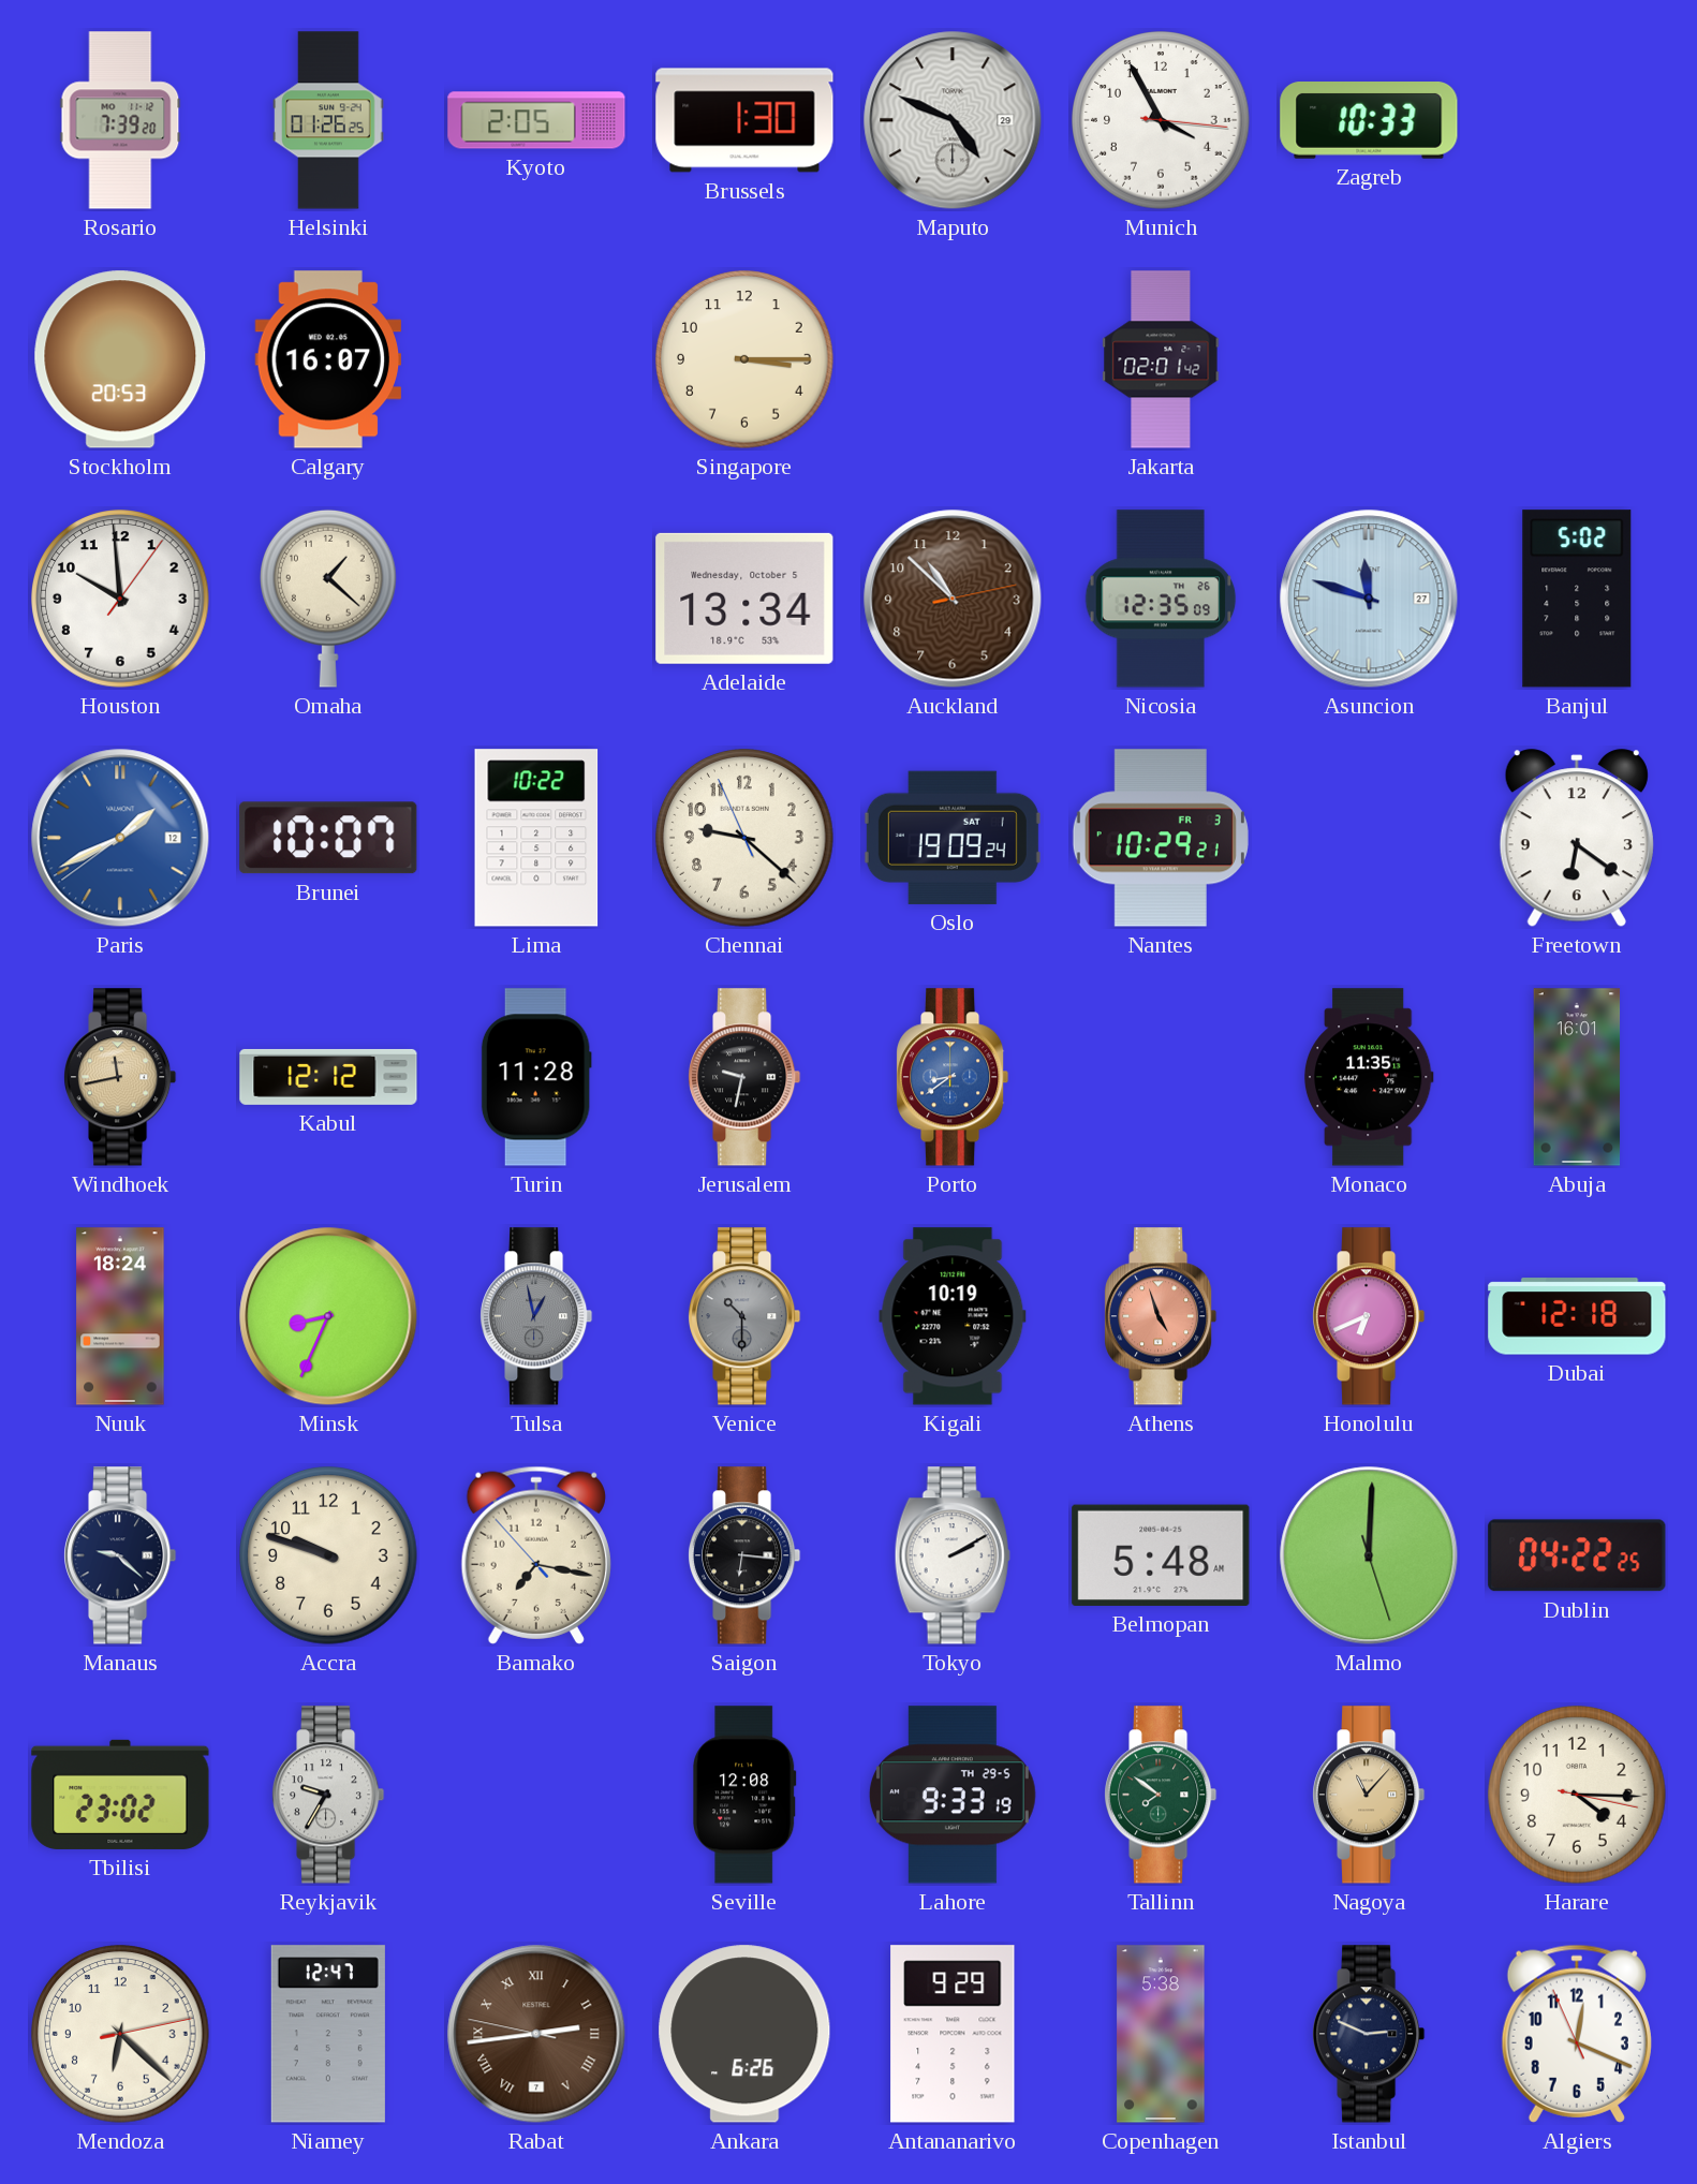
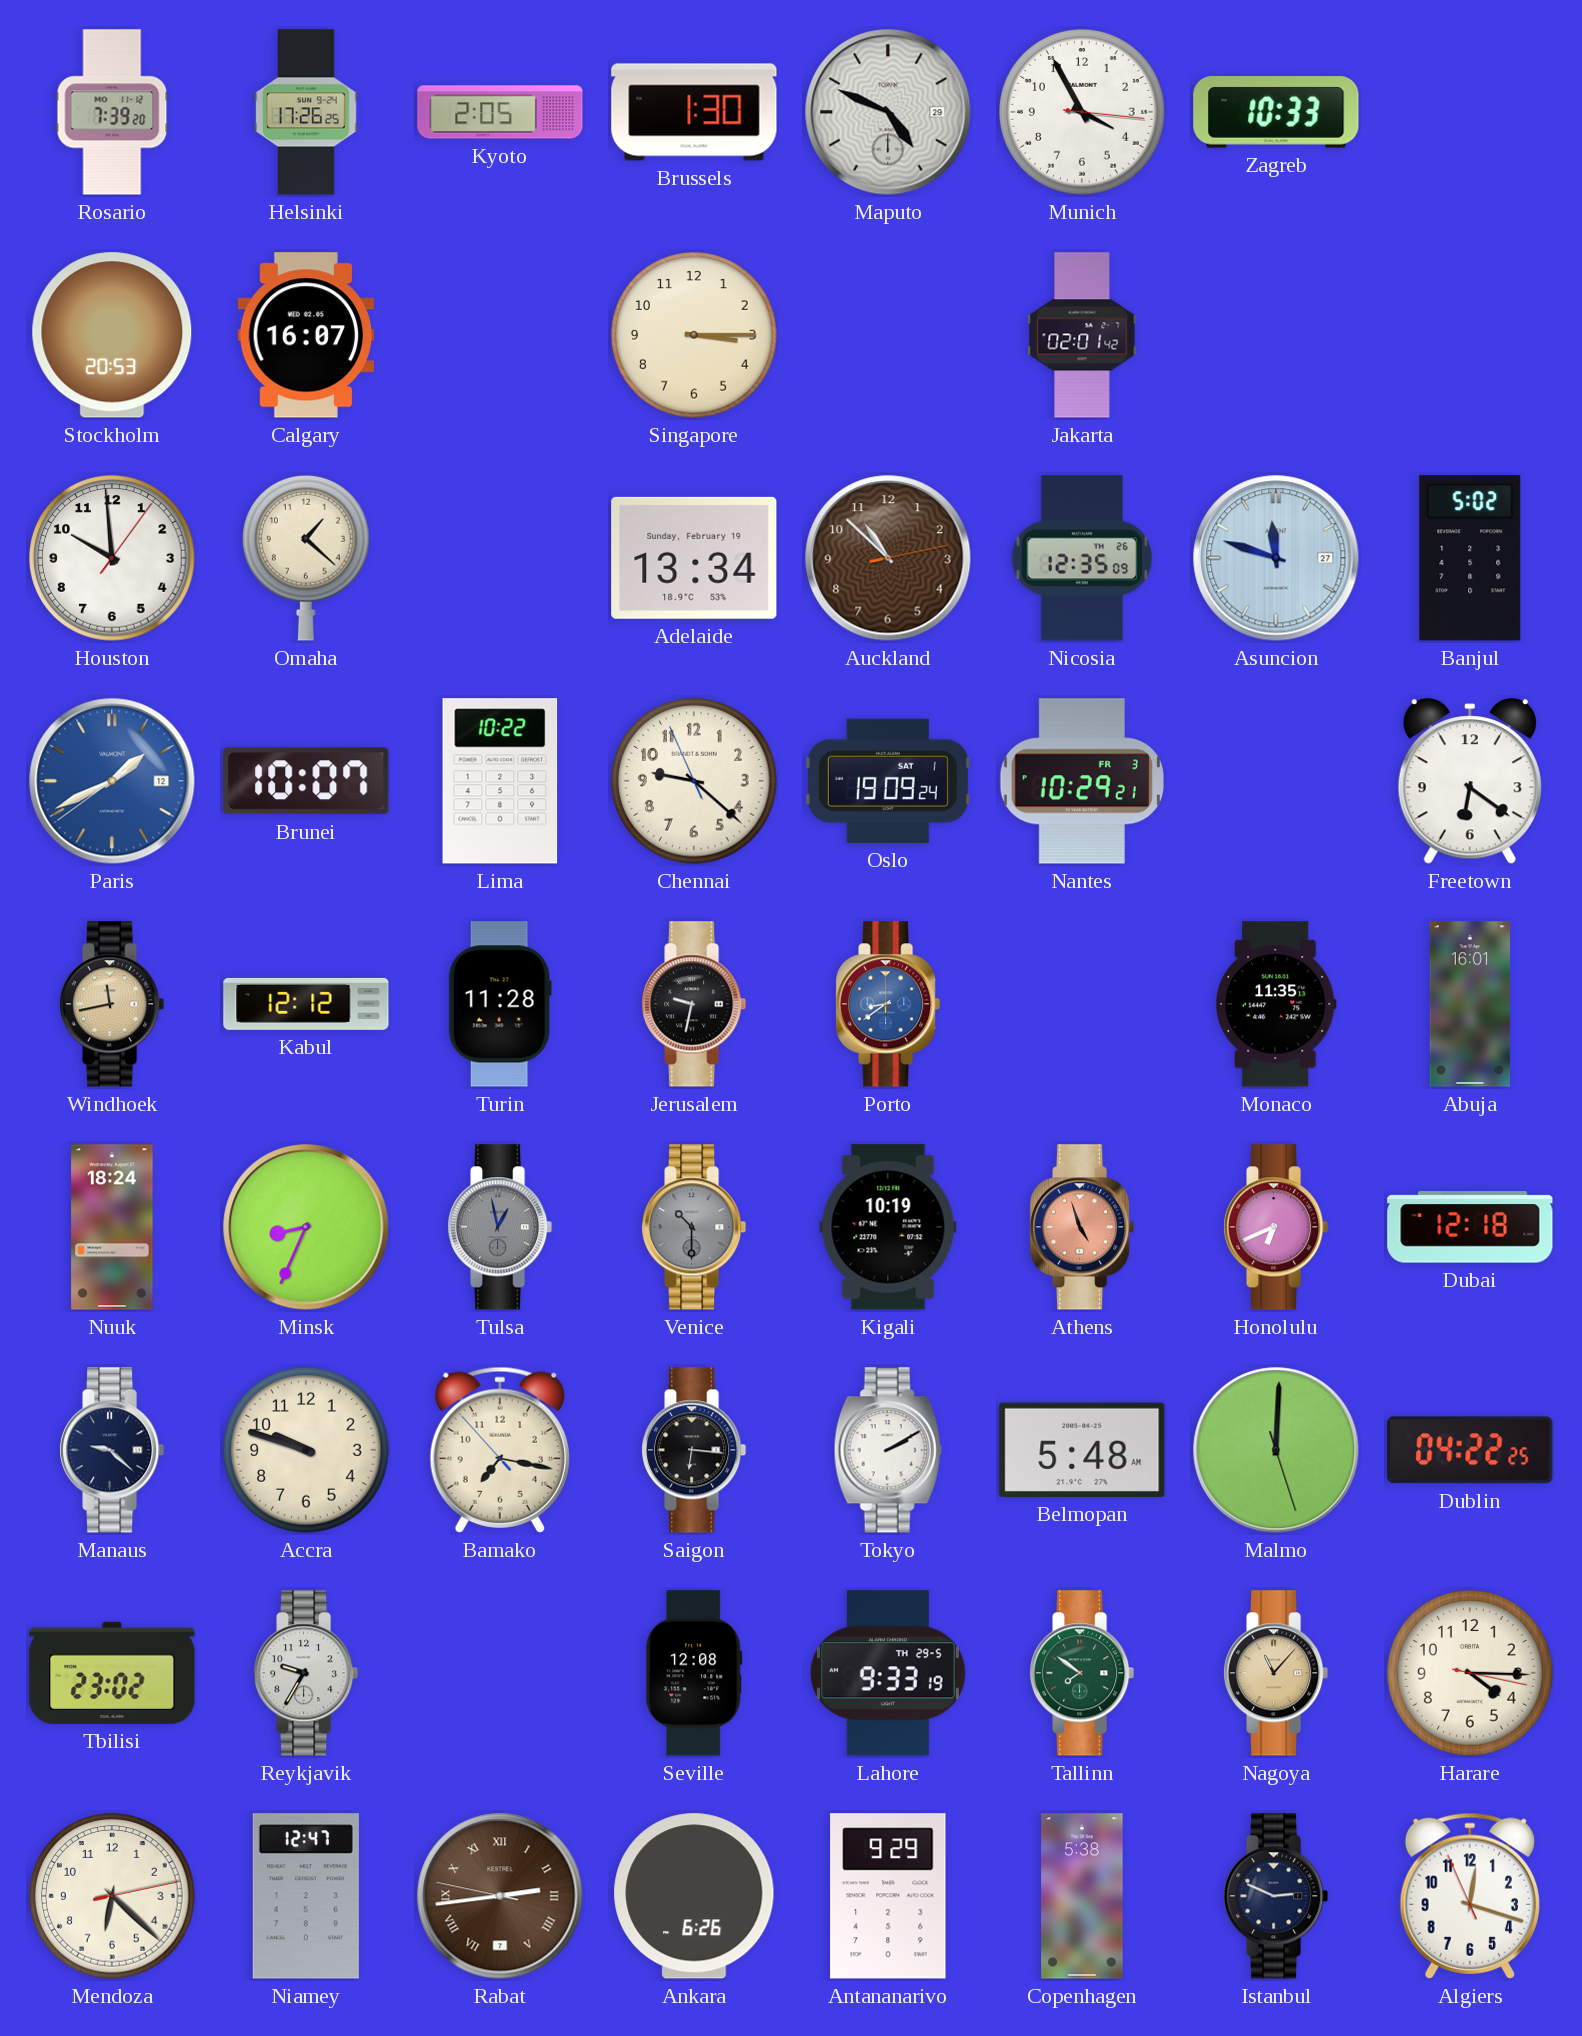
Helsinki: 01:26 -> 17:26 (306, 112)
Adelaide date: Wednesday, October 5 -> Sunday, February 19 (694, 558)
Algiers: 12:18 -> 12:17 (1470, 1896)
